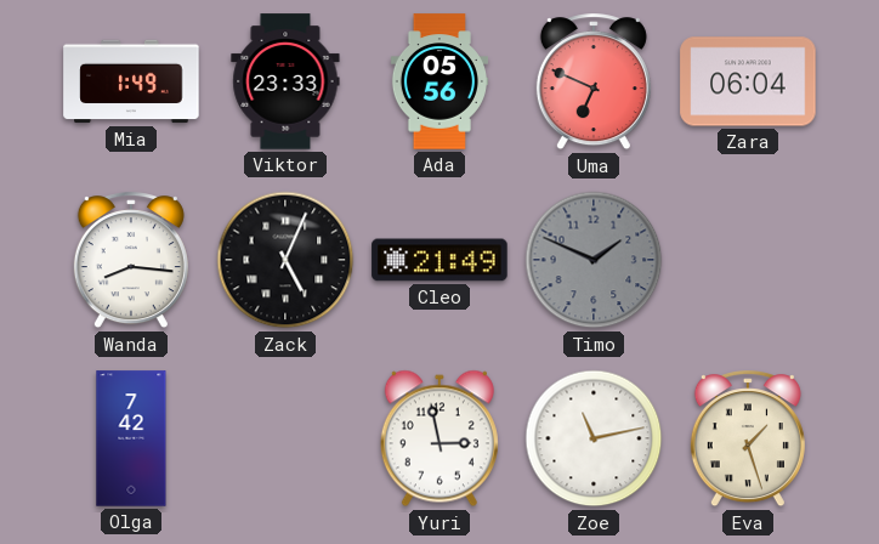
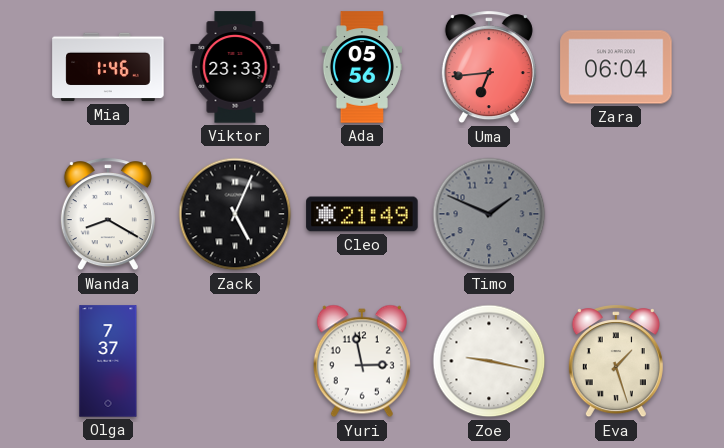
Mia: 1:49 -> 1:46 (108, 67)
Uma: 6:49 -> 6:44 (489, 68)
Wanda: 8:16 -> 8:20 (108, 215)
Olga: 7:42 -> 7:37 (108, 361)
Zoe: 11:13 -> 9:17 (489, 361)
